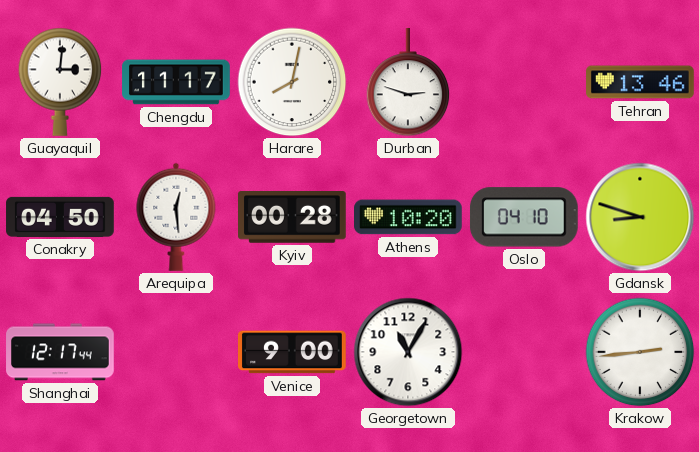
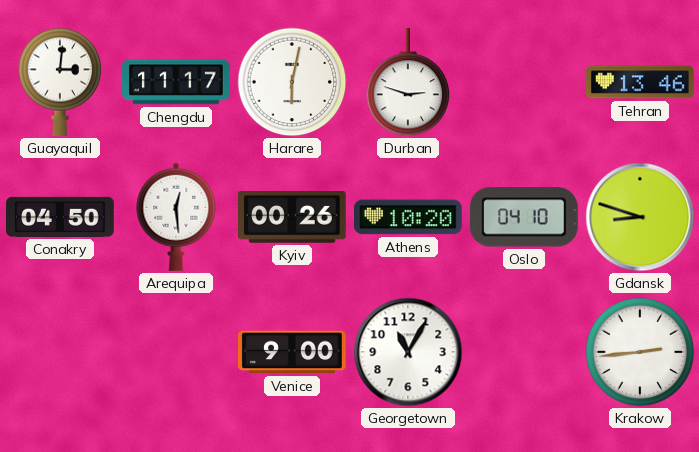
Harare: 8:02 -> 6:02 (292, 82)
Kyiv: 00:28 -> 00:26 (293, 218)
Shanghai: 12:17 -> none (60, 352)
